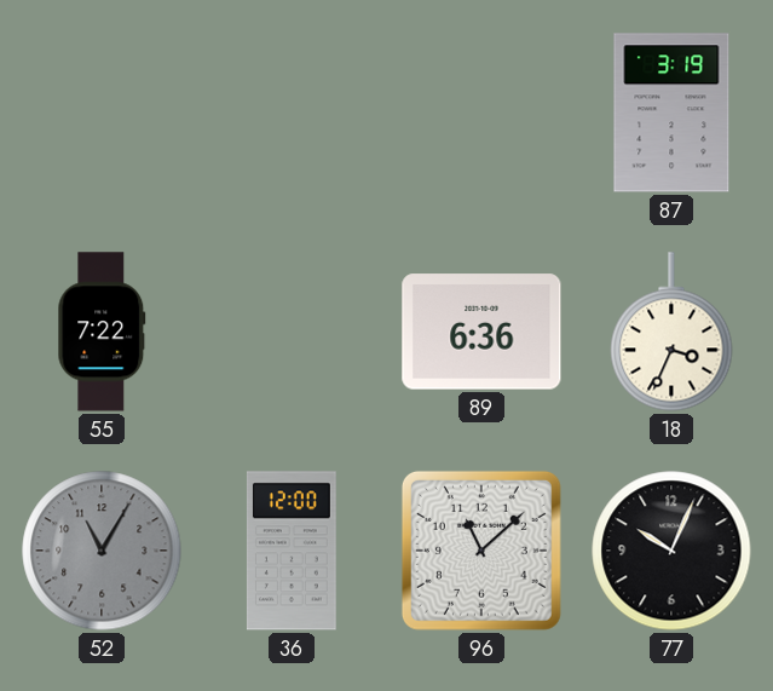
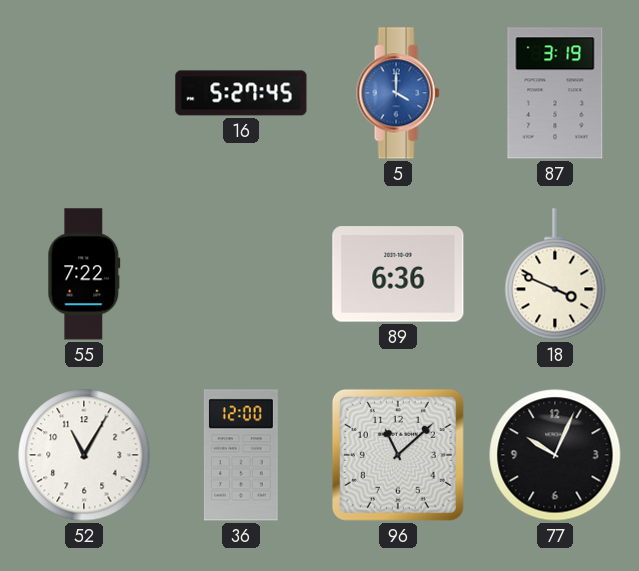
16: none -> 5:27 (241, 93)
5: none -> 4:00 (398, 93)
18: 3:34 -> 3:49 (555, 274)
52 dial: grey -> white (84, 455)
